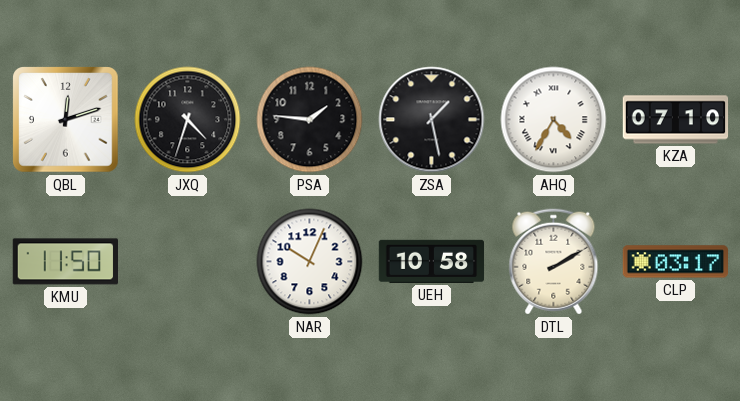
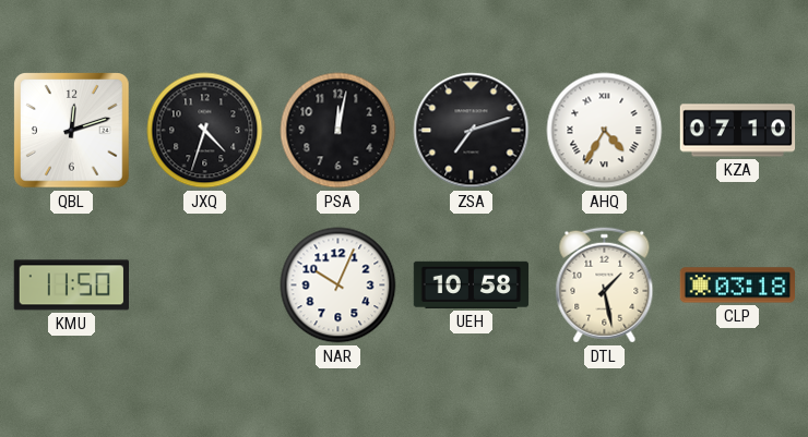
PSA: 1:46 -> 12:02 (338, 131)
ZSA: 1:28 -> 7:12 (472, 131)
DTL: 2:10 -> 1:28 (605, 286)
CLP: 03:17 -> 03:18 (738, 286)
